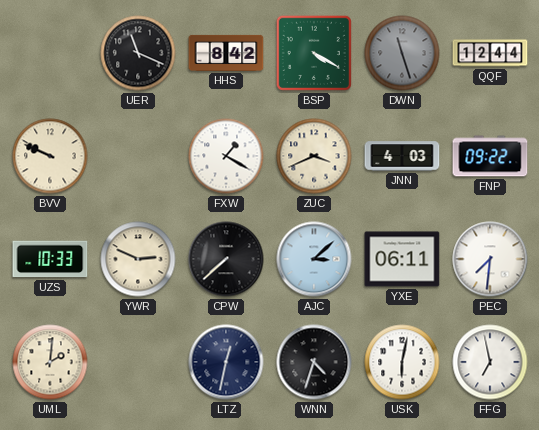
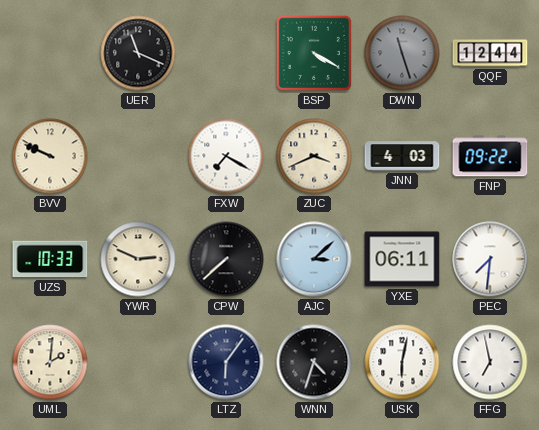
HHS: 8:42 -> none (226, 53)
FXW: 1:20 -> 7:20 (226, 156)
LTZ: 12:32 -> 6:06 (226, 362)
